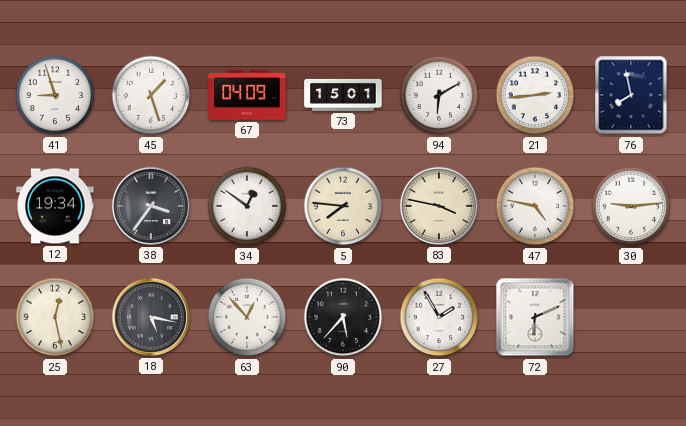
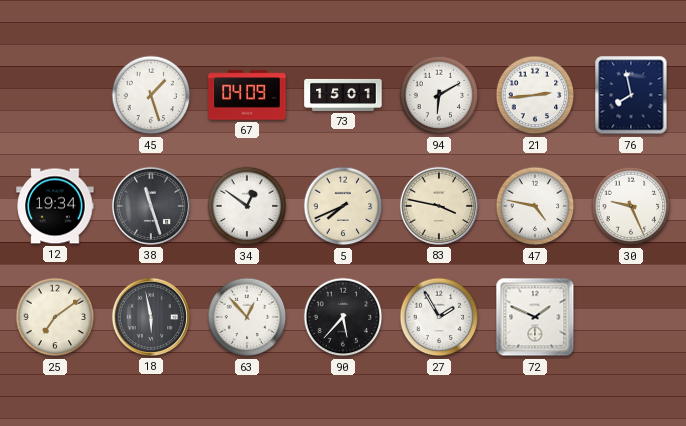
41: 8:57 -> none (55, 95)
38: 3:36 -> 11:27 (151, 206)
5: 7:46 -> 7:41 (343, 206)
30: 9:14 -> 9:26 (631, 206)
25: 12:28 -> 7:09 (55, 317)
18: 5:17 -> 5:58 (151, 317)
72: 6:11 -> 1:49 (535, 317)
